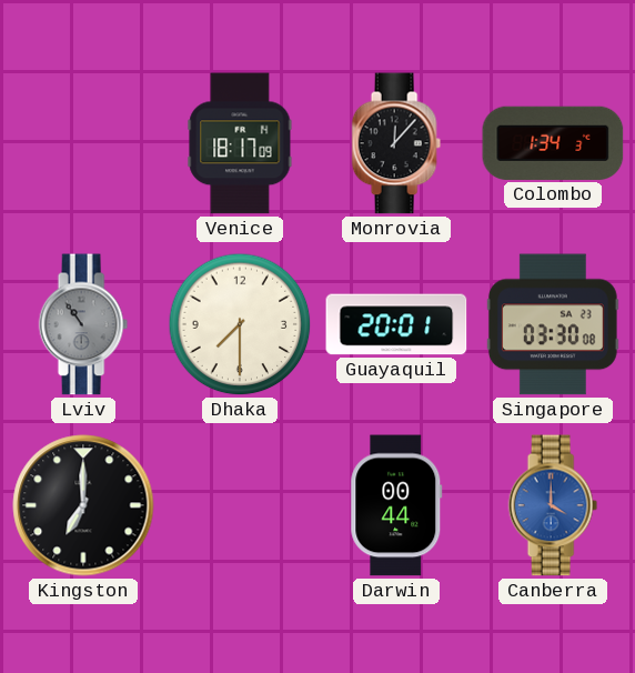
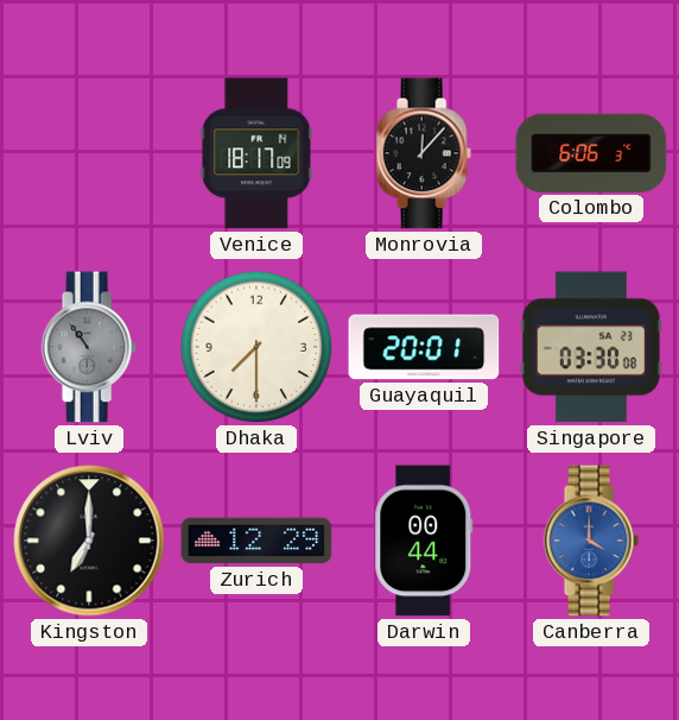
Colombo: 1:34 -> 6:06 (591, 153)
Zurich: none -> 12:29 (256, 541)
